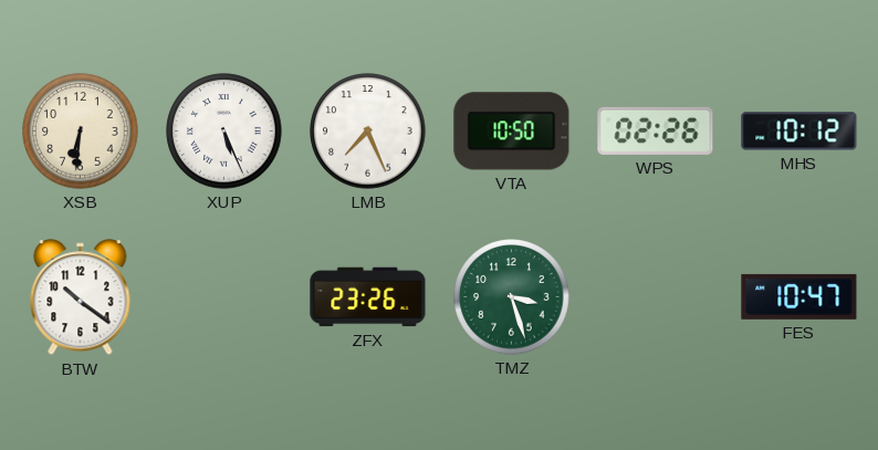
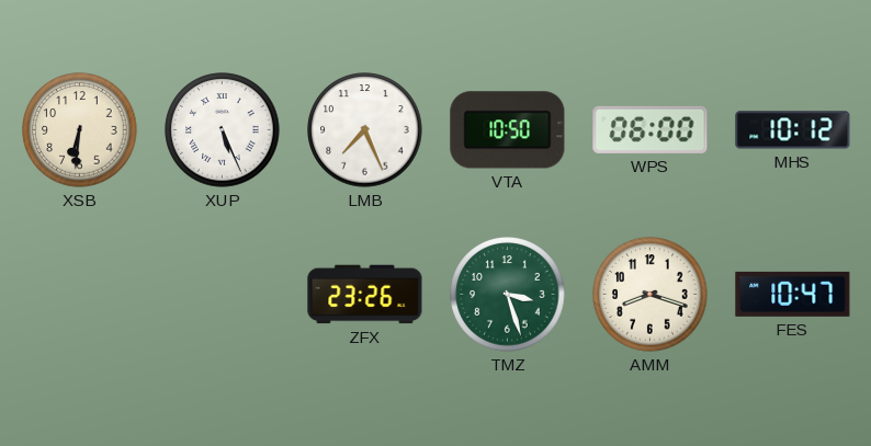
WPS: 02:26 -> 06:00 (651, 129)
BTW: 10:21 -> none (81, 297)
AMM: none -> 8:18 (651, 295)
